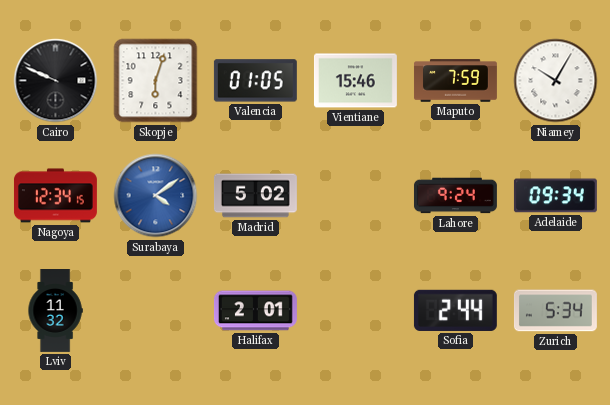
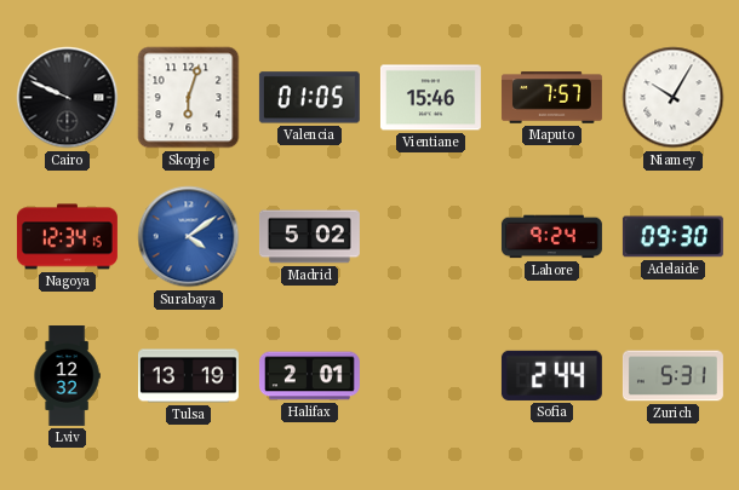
Maputo: 7:59 -> 7:57 (551, 98)
Adelaide: 09:34 -> 09:30 (672, 237)
Lviv: 11:32 -> 12:32 (67, 376)
Tulsa: none -> 13:19 (188, 376)
Zurich: 5:34 -> 5:31 (672, 376)
